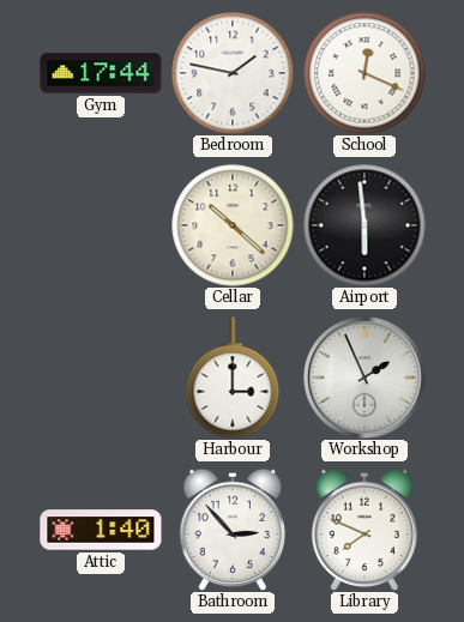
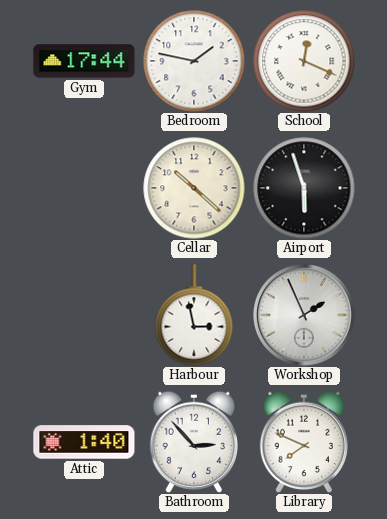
Airport: 5:59 -> 5:57 (304, 188)
Harbour: 3:00 -> 2:58 (194, 315)
